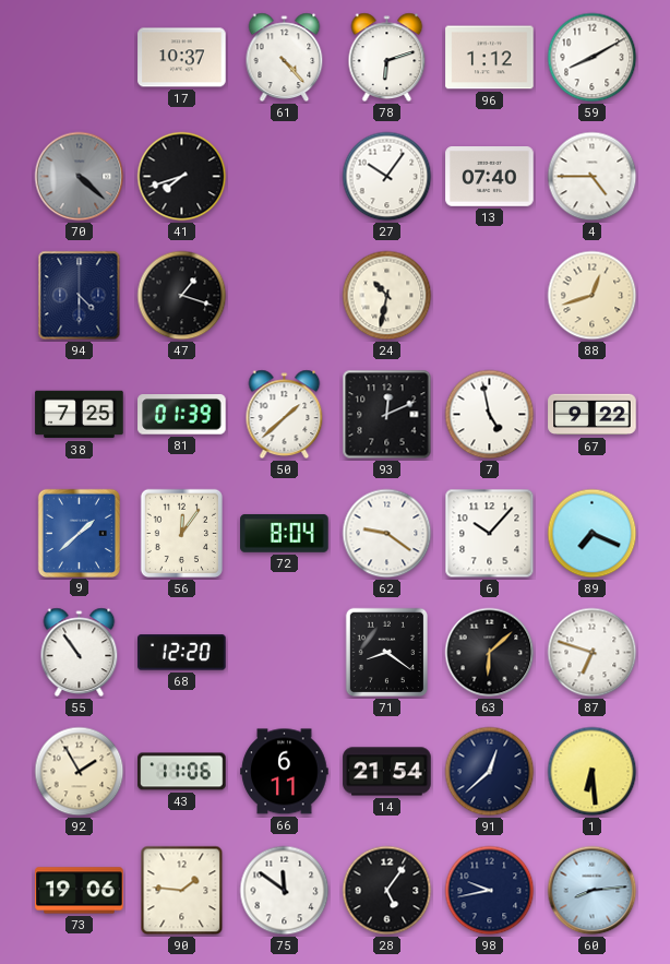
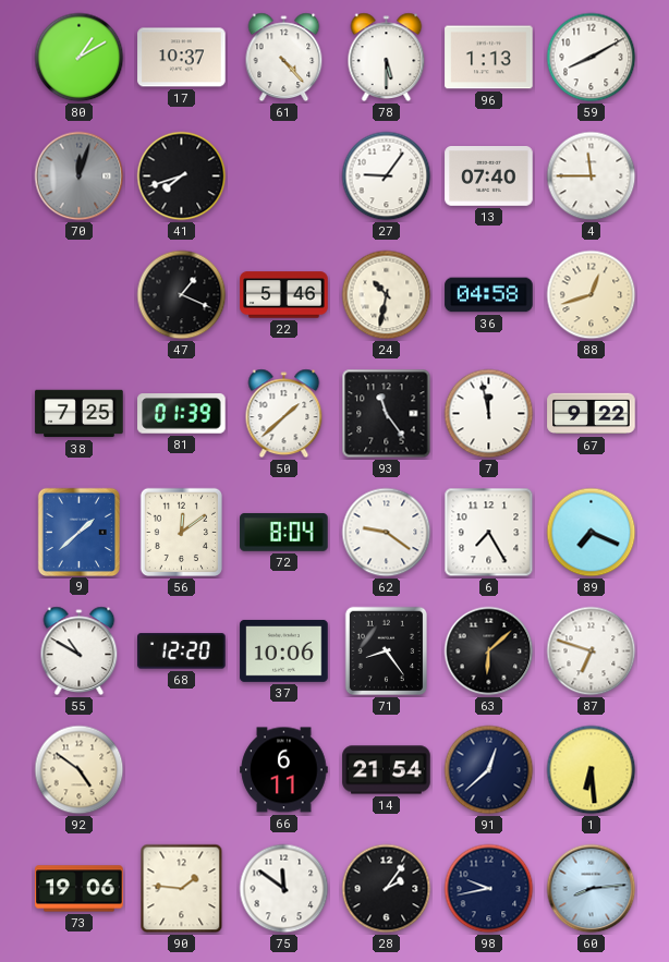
80: none -> 1:10 (80, 58)
78: 6:12 -> 5:30 (387, 58)
96: 1:12 -> 1:13 (489, 58)
70: 4:22 -> 12:03 (80, 176)
27: 10:06 -> 9:06 (387, 176)
4: 4:45 -> 11:45 (592, 176)
94: 4:30 -> none (80, 296)
47: 1:18 -> 1:19 (182, 295)
22: none -> 5:46 (284, 295)
36: none -> 04:58 (489, 295)
93: 12:11 -> 11:24 (387, 414)
7: 4:58 -> 11:58 (489, 414)
56: 12:06 -> 12:09 (181, 533)
6: 10:07 -> 7:25 (489, 533)
55: 10:54 -> 10:50 (80, 652)
37: none -> 10:06 (284, 650)
71: 8:21 -> 8:24 (386, 652)
92: 1:55 -> 4:51 (80, 770)
43: 11:06 -> none (182, 772)
28: 5:06 -> 2:06 (387, 889)
